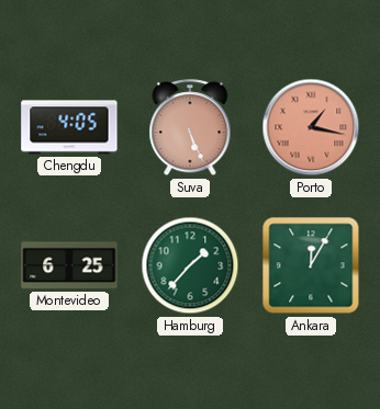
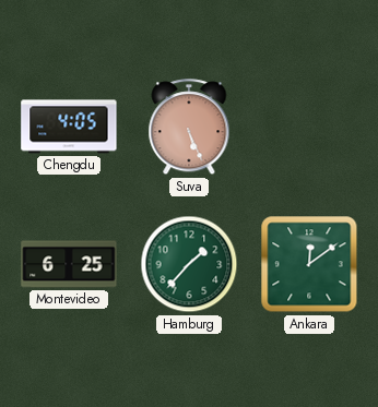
Porto: 1:17 -> none (311, 127)
Ankara: 12:05 -> 12:09 (309, 264)
